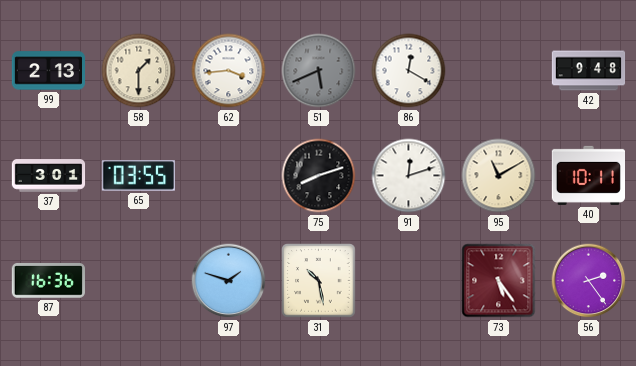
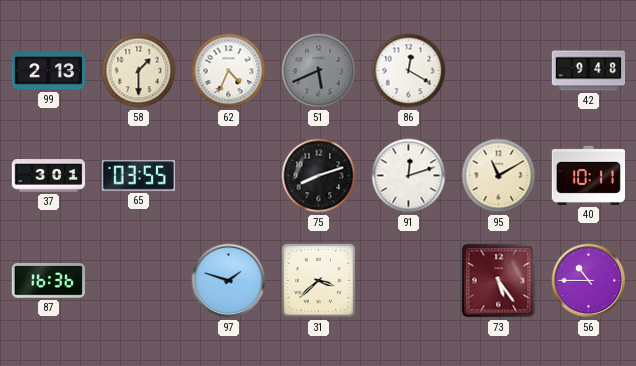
62: 3:44 -> 4:34 (229, 71)
31: 10:28 -> 3:38 (319, 281)
56: 2:24 -> 10:45 (589, 281)
